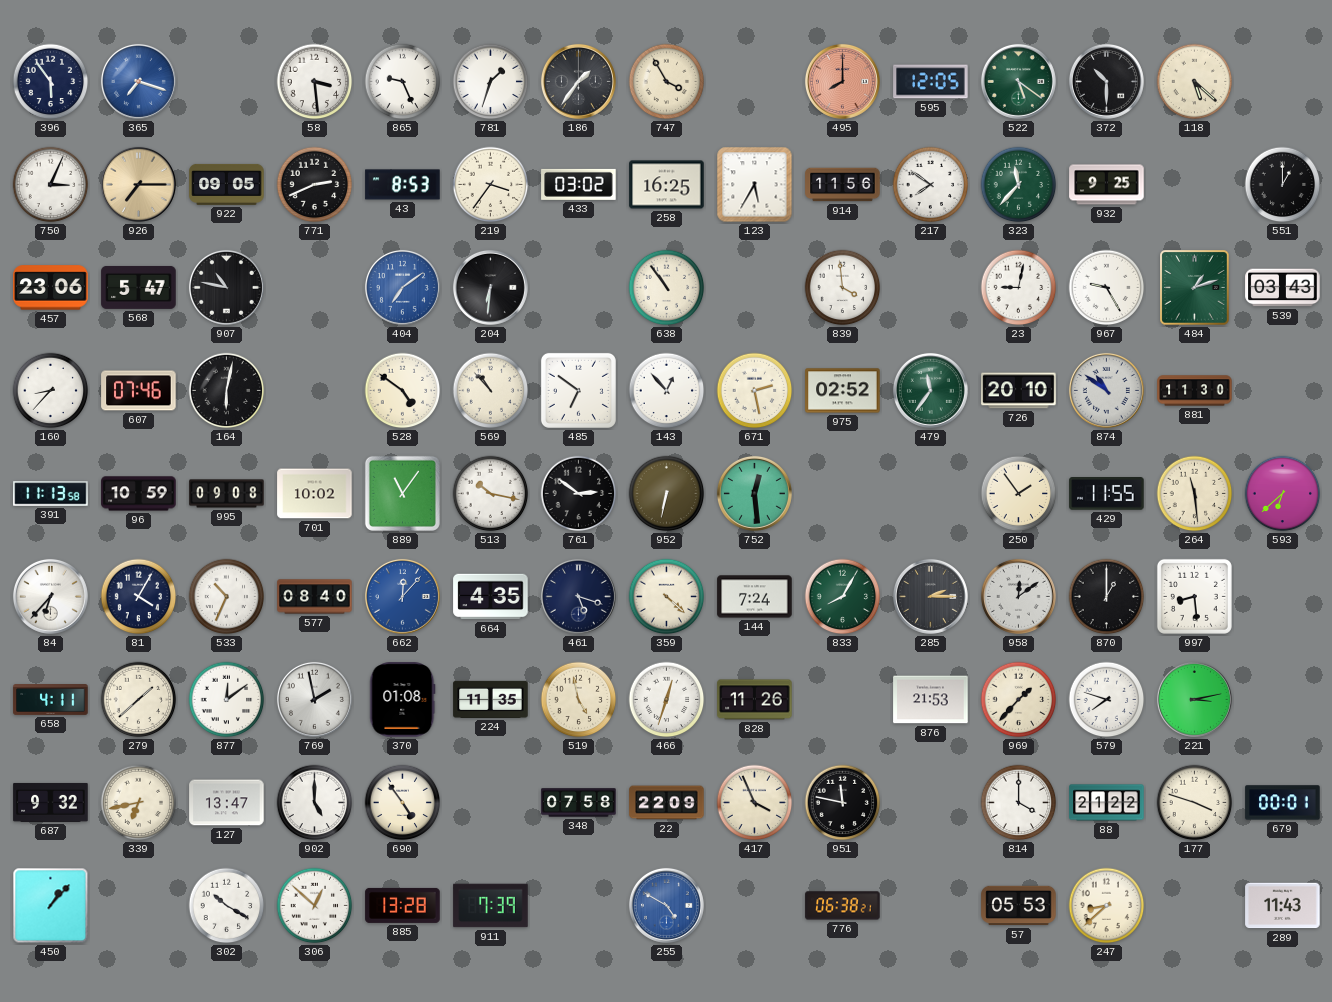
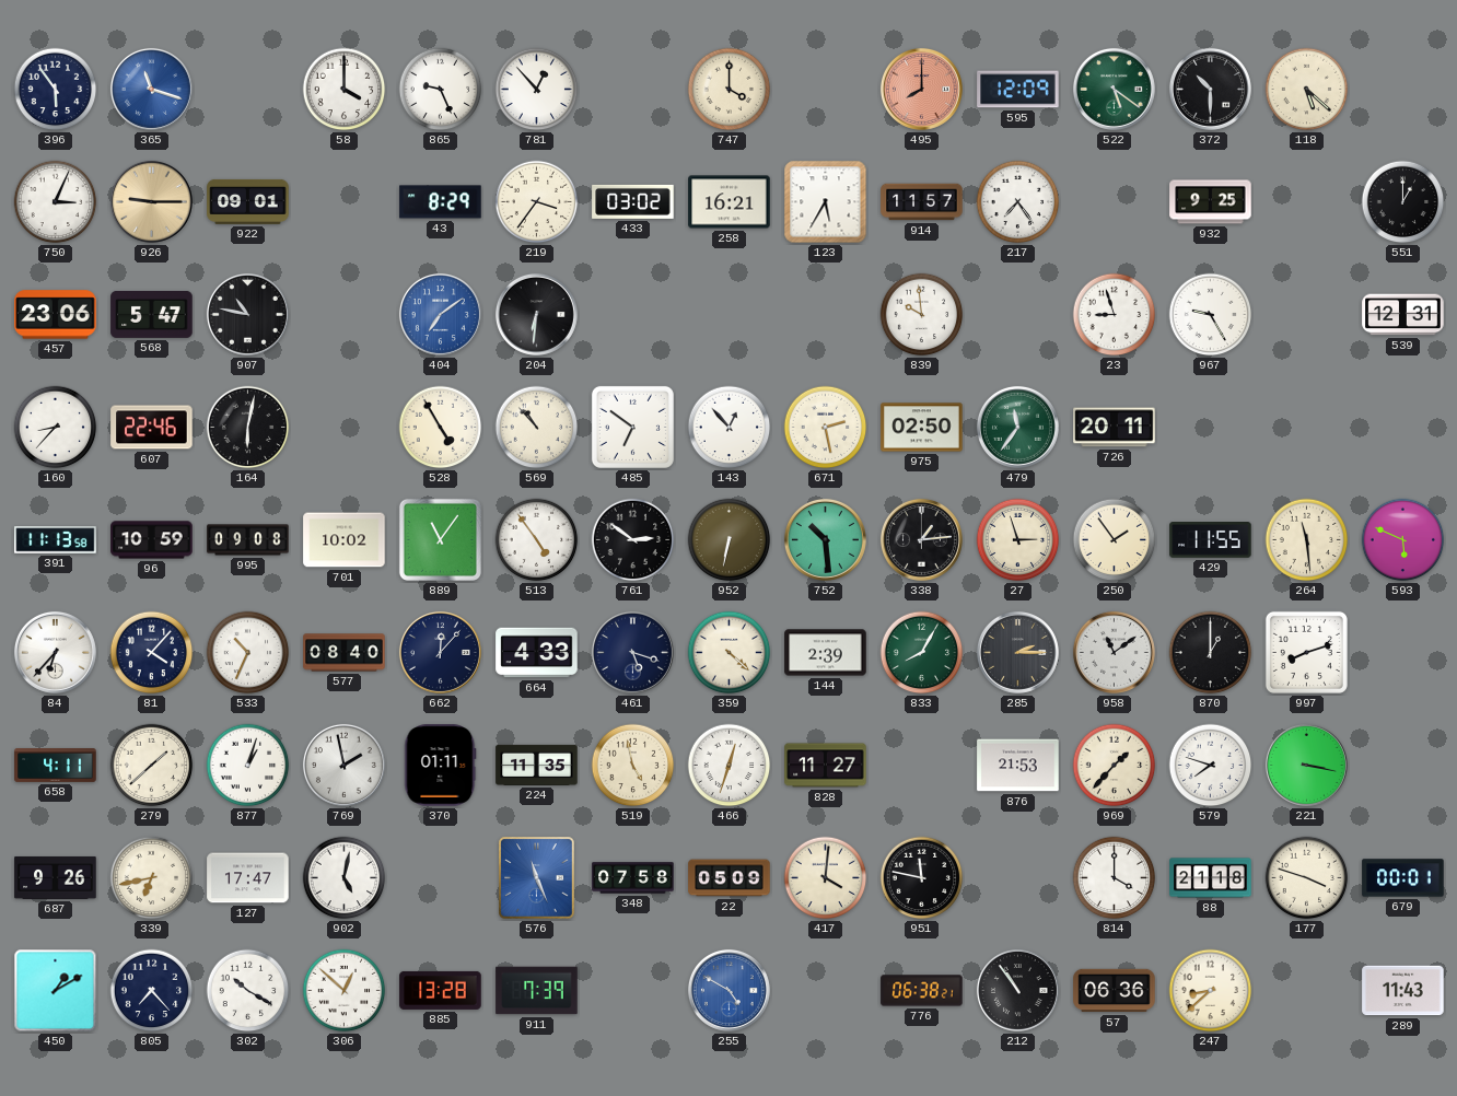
365: 7:18 -> 11:18 (151, 89)
58: 3:29 -> 4:00 (345, 90)
781: 1:33 -> 12:53 (537, 90)
186: 1:36 -> none (578, 81)
747: 3:55 -> 4:00 (730, 90)
595: 12:05 -> 12:09 (1018, 90)
926: 7:15 -> 9:15 (151, 201)
922: 09:05 -> 09:01 (248, 201)
771: 2:41 -> none (315, 185)
43: 8:53 -> 8:29 (441, 202)
258: 16:25 -> 16:21 (730, 202)
914: 11:56 -> 11:57 (922, 202)
217: 7:51 -> 7:24 (1018, 202)
323: 11:37 -> none (1019, 185)
638: 10:54 -> none (667, 288)
839: 3:59 -> 9:59 (922, 315)
23: 9:02 -> 8:57 (1115, 315)
484: 1:12 -> none (1195, 288)
539: 03:43 -> 12:31 (1403, 315)
607: 07:46 -> 22:46 (152, 428)
528: 4:51 -> 4:55 (441, 428)
975: 02:52 -> 02:50 (922, 428)
726: 20:10 -> 20:11 (1115, 428)
874: 10:51 -> none (1106, 390)
881: 11:30 -> none (1195, 391)
513: 10:17 -> 4:54 (537, 540)
752: 12:29 -> 10:29 (825, 539)
338: none -> 1:14 (921, 539)
27: none -> 2:57 (1018, 540)
593: 6:38 -> 5:49 (1403, 540)
81: 4:05 -> 4:07 (152, 653)
662 dial: blue -> navy (440, 652)
664: 4:35 -> 4:33 (537, 653)
144: 7:24 -> 2:39 (826, 653)
958: 12:09 -> 11:09 (1114, 652)
997: 8:29 -> 8:12 (1306, 652)
877: 12:09 -> 1:03 (248, 766)
370: 01:08 -> 01:11 (441, 766)
828: 11:26 -> 11:27 (826, 766)
221: 3:13 -> 3:17 (1306, 765)
687: 9:32 -> 9:26 (56, 877)
127: 13:47 -> 17:47 (248, 878)
902: 5:00 -> 5:02 (345, 878)
690: 4:54 -> none (403, 803)
576: none -> 11:26 (537, 878)
22: 22:09 -> 05:09 (730, 878)
417: 3:56 -> 4:01 (826, 878)
88: 21:22 -> 21:18 (1211, 878)
450: 1:07 -> 1:10 (56, 991)
805: none -> 7:23 (152, 991)
212: none -> 10:54 (1017, 990)
57: 05:53 -> 06:36 (1115, 991)
